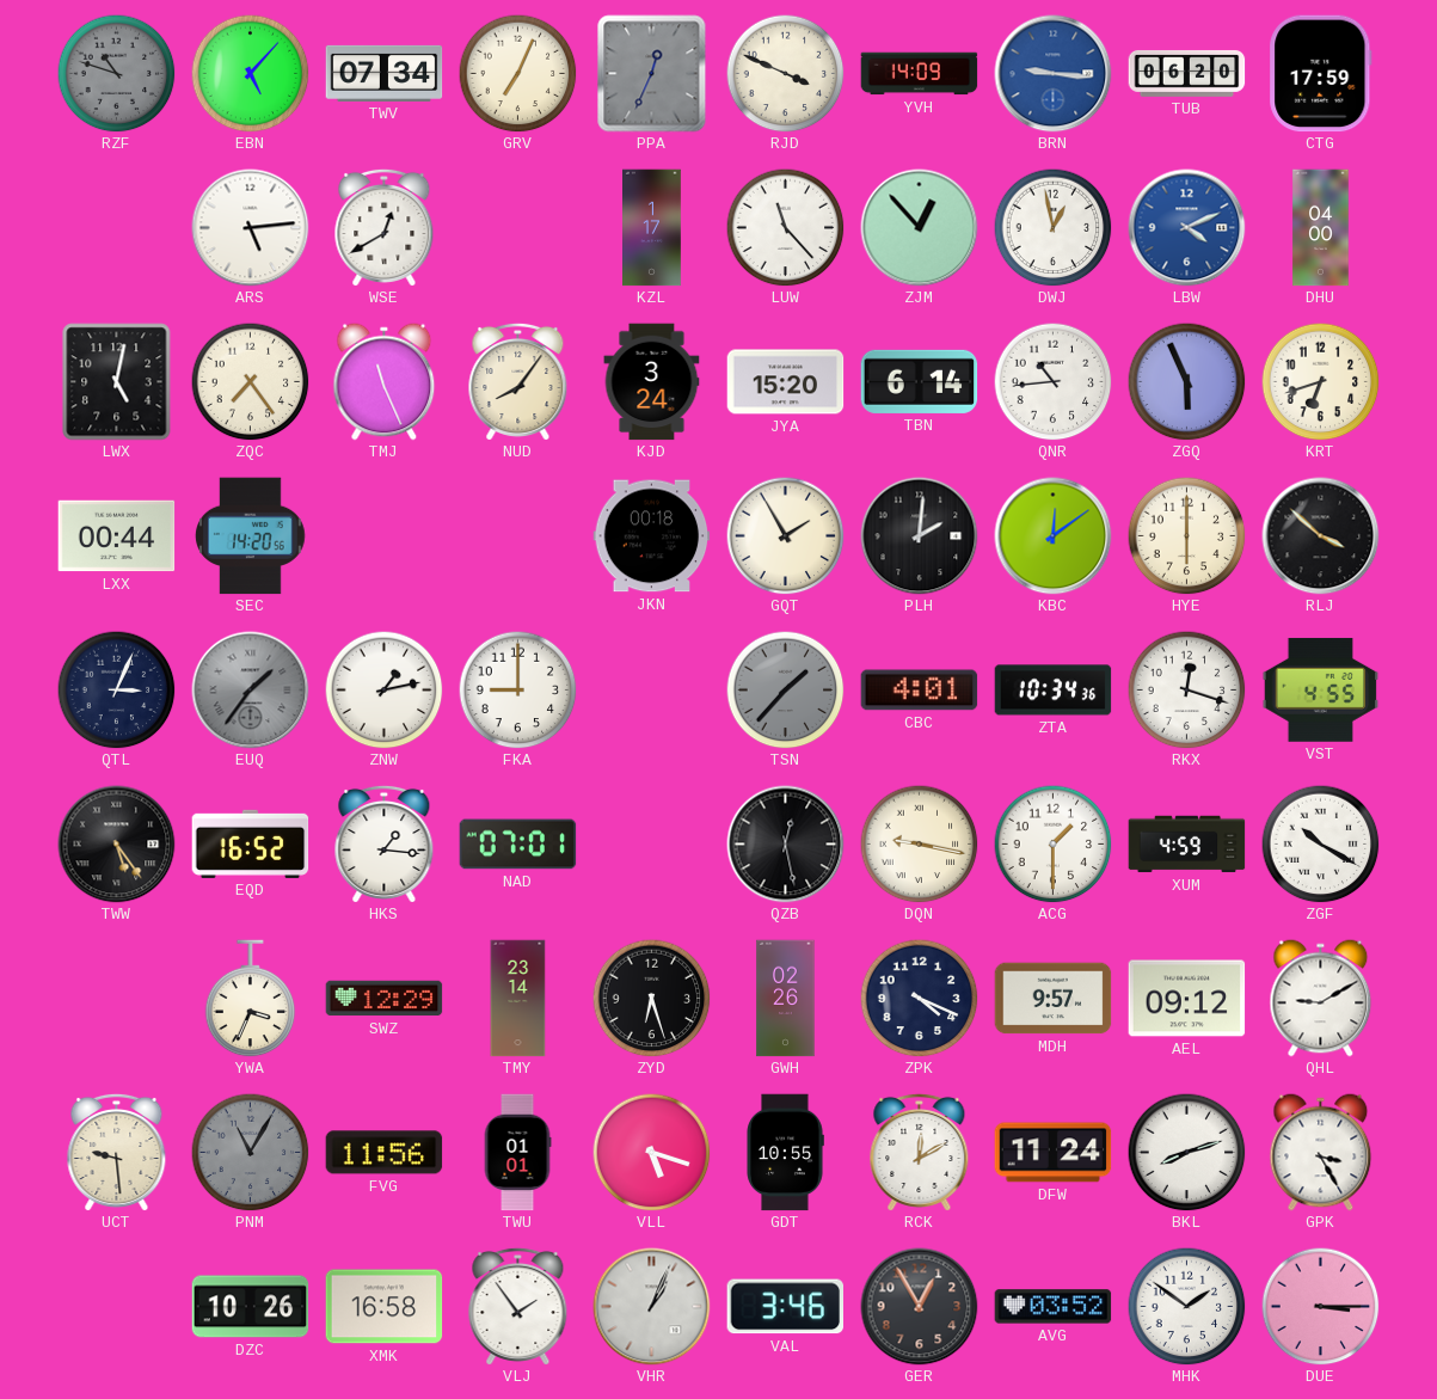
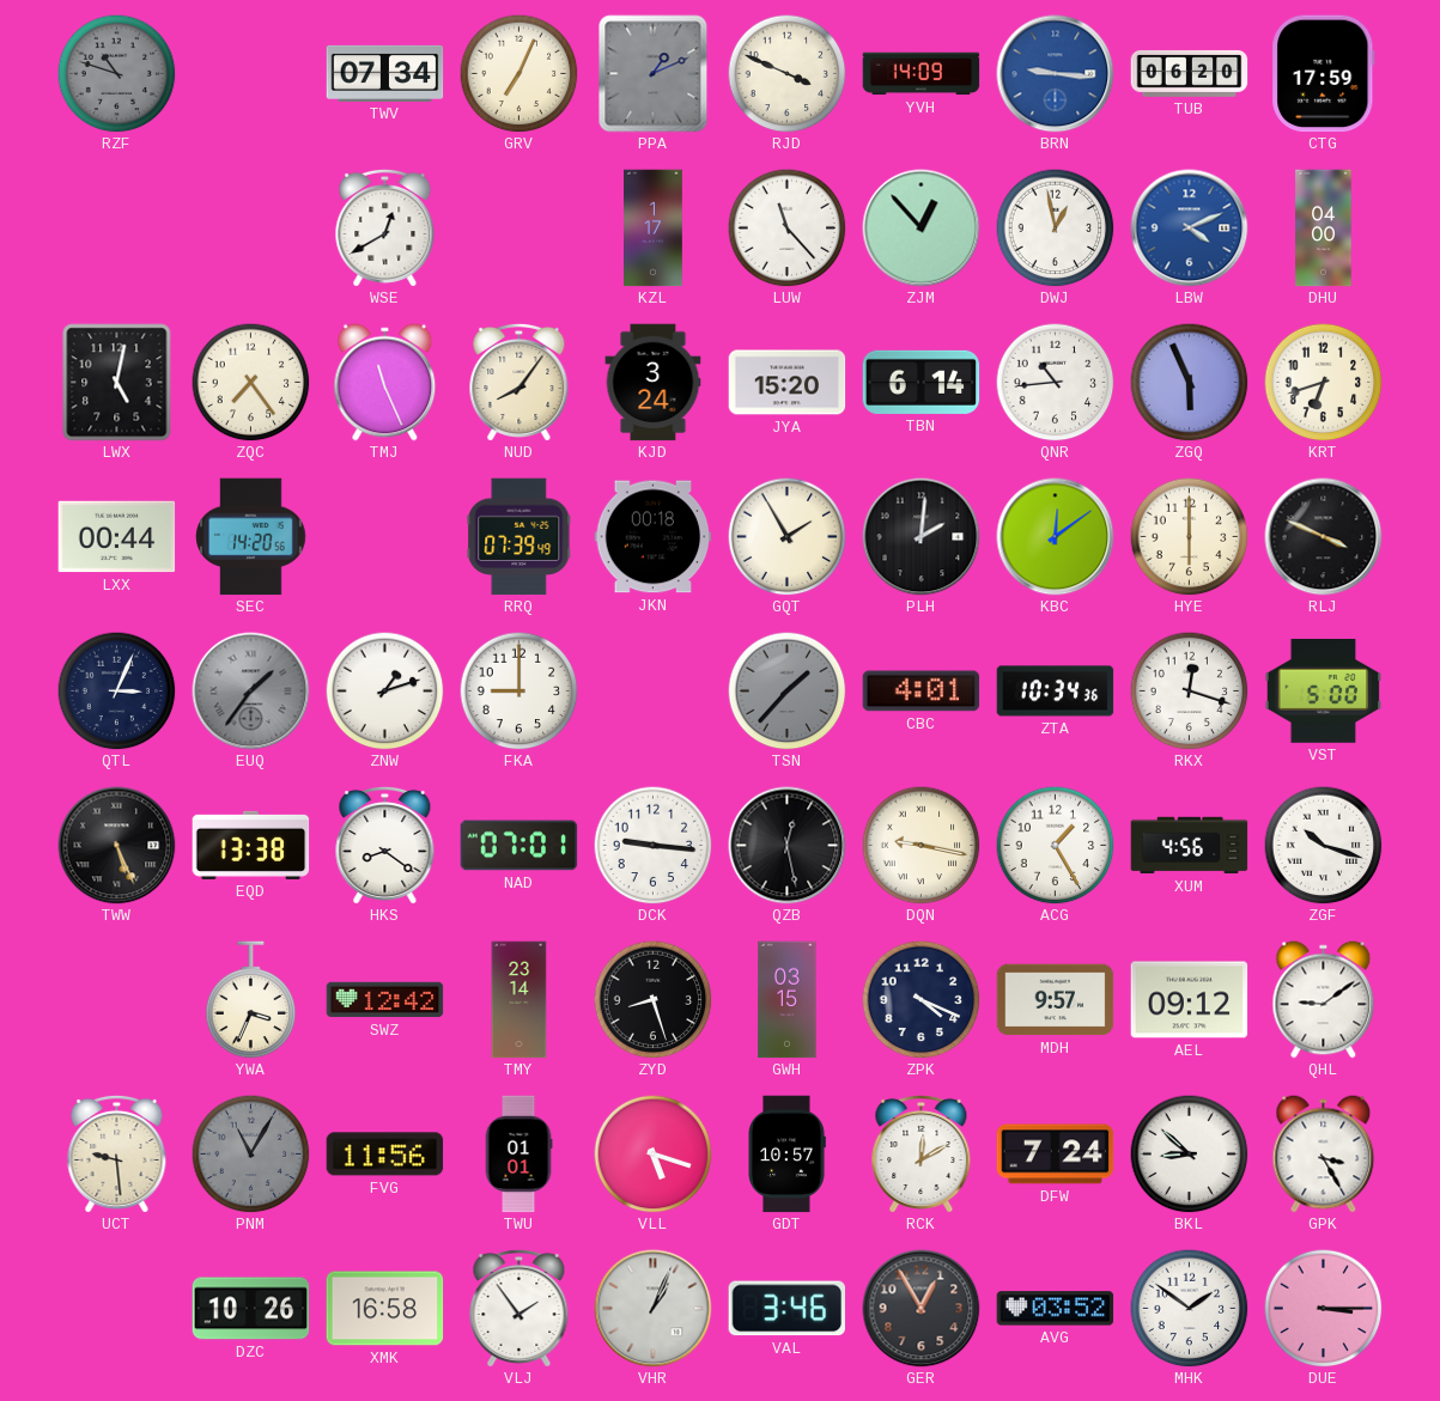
EBN: 5:07 -> none (251, 74)
PPA: 12:34 -> 1:11 (654, 74)
ARS: 5:14 -> none (251, 228)
RRQ: none -> 07:39 (520, 537)
RLJ: 3:52 -> 3:49 (1324, 537)
ZNW: 1:13 -> 1:12 (385, 692)
VST: 4:55 -> 5:00 (1324, 690)
TWW: 5:24 -> 5:26 (117, 846)
EQD: 16:52 -> 13:38 (251, 845)
HKS: 1:16 -> 8:21 (385, 845)
DCK: none -> 9:16 (654, 846)
ACG: 1:30 -> 1:25 (1056, 846)
XUM: 4:59 -> 4:56 (1190, 846)
ZGF: 10:20 -> 10:18 (1324, 846)
SWZ: 12:29 -> 12:42 (385, 1000)
ZYD: 6:27 -> 8:27 (654, 1000)
GWH: 02:26 -> 03:15 (788, 1000)
QHL: 9:10 -> 9:09 (1324, 1000)
GDT: 10:55 -> 10:57 (786, 1155)
DFW: 11:24 -> 7:24 (1056, 1155)
BKL: 8:12 -> 8:52 (1190, 1155)
